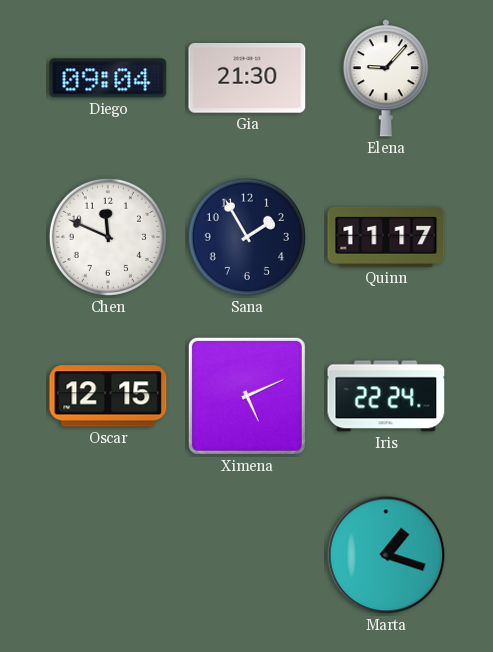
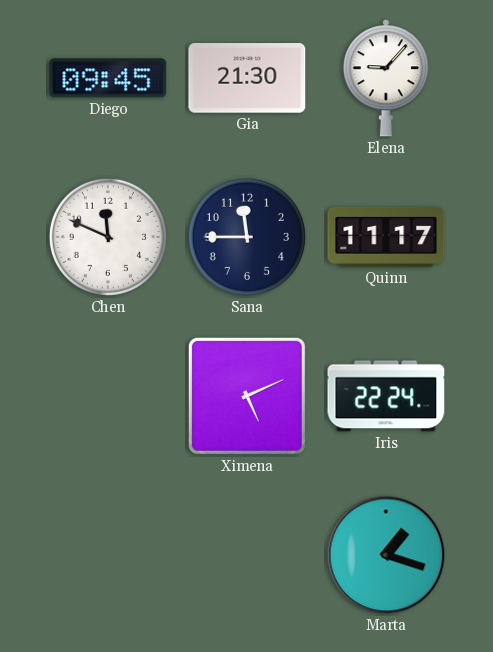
Diego: 09:04 -> 09:45 (108, 78)
Sana: 1:55 -> 11:45 (247, 237)
Oscar: 12:15 -> none (108, 396)
